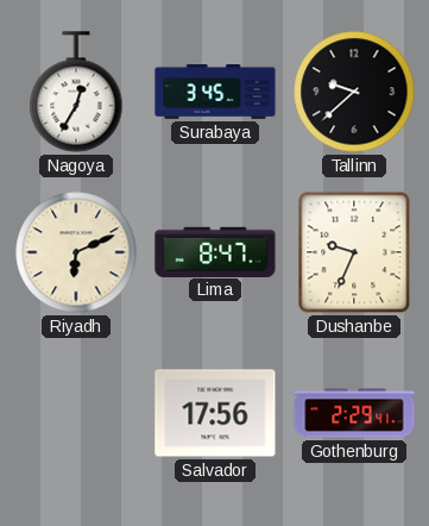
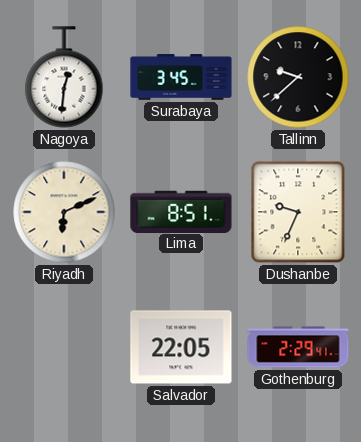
Nagoya: 12:35 -> 12:31 (64, 77)
Lima: 8:47 -> 8:51 (181, 211)
Salvador: 17:56 -> 22:05 (181, 347)
